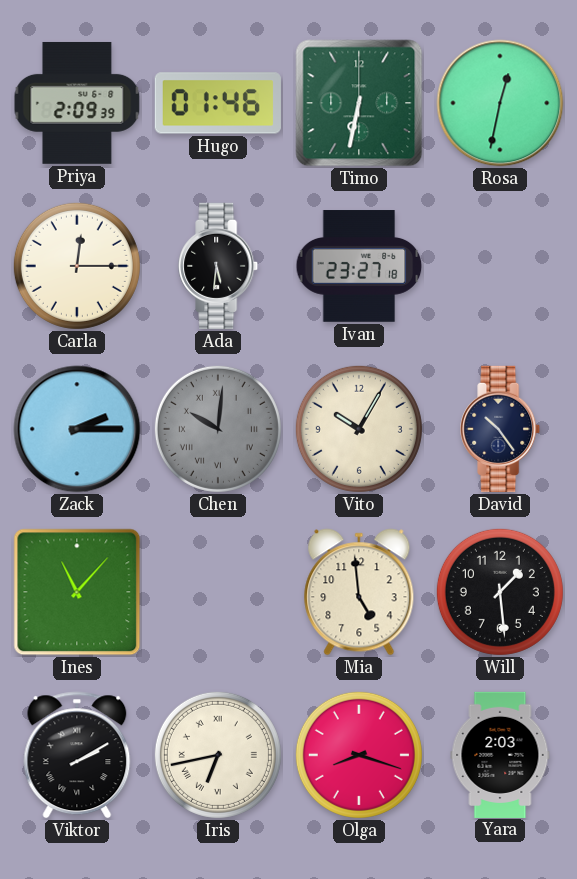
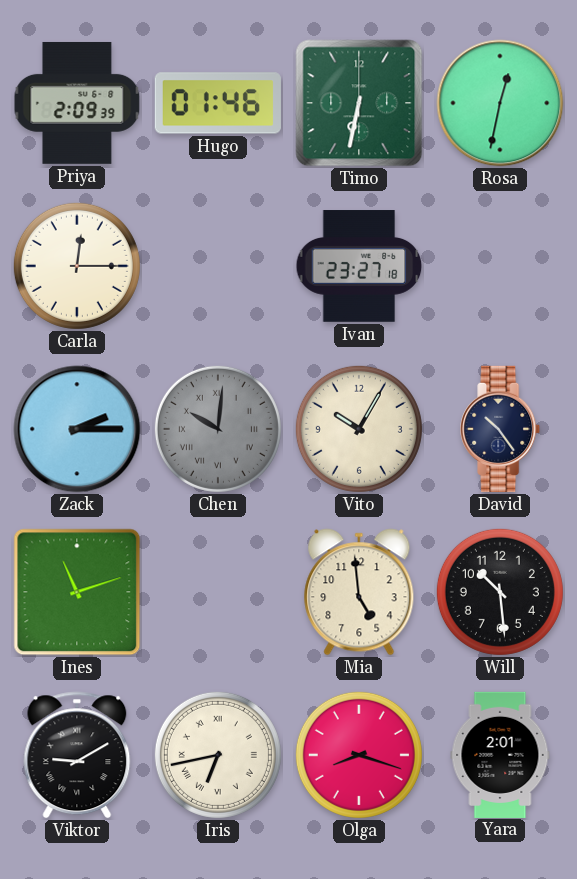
Ada: 5:31 -> none (219, 266)
Ines: 11:07 -> 11:12 (77, 592)
Will: 1:29 -> 10:29 (500, 592)
Viktor: 2:10 -> 9:10 (77, 755)
Yara: 2:03 -> 2:01 (500, 754)
